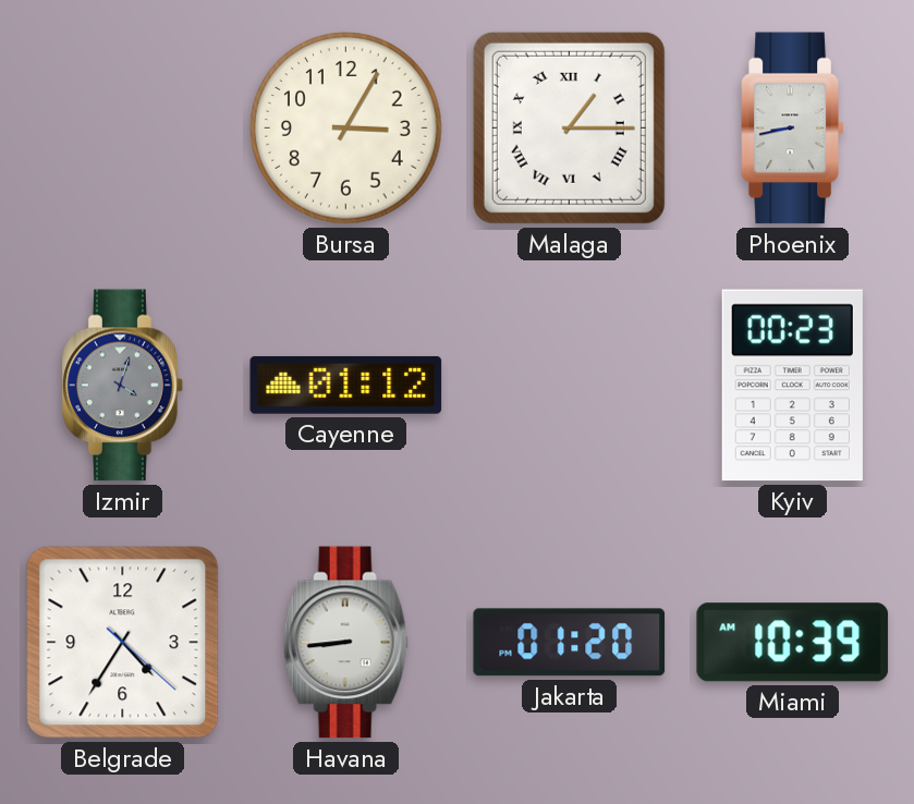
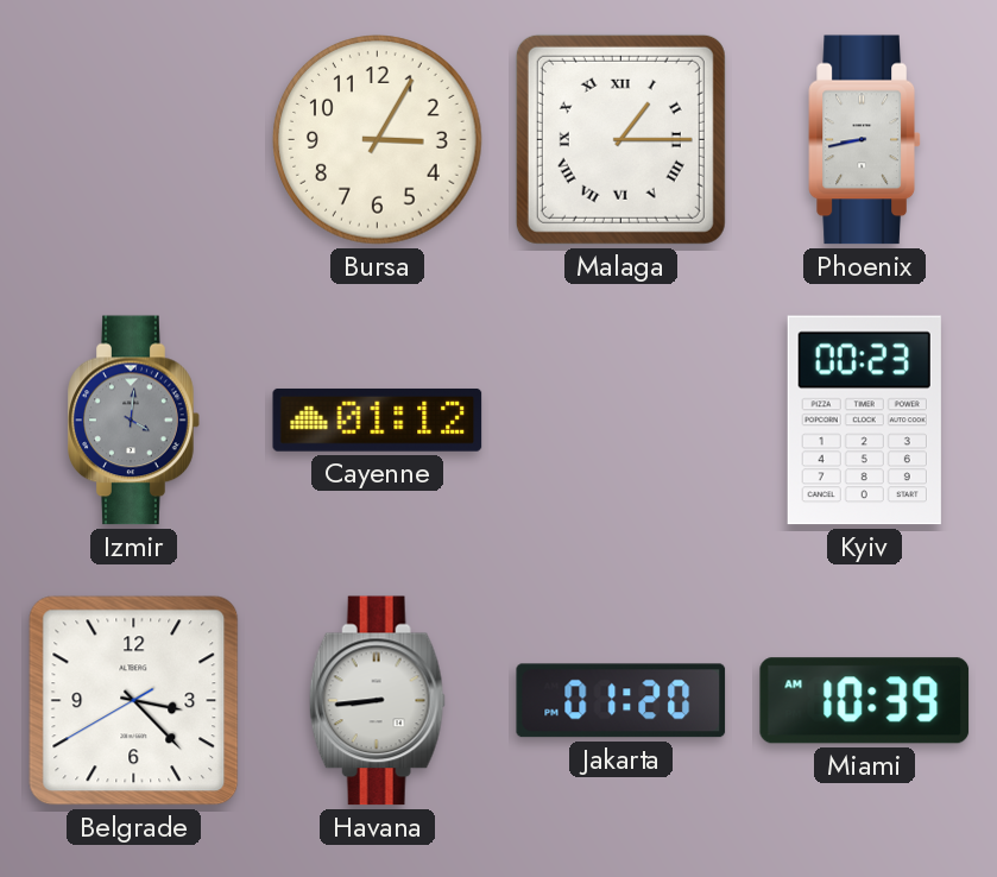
Izmir: 4:03 -> 4:01 (134, 421)
Belgrade: 4:35 -> 3:22 (134, 701)
